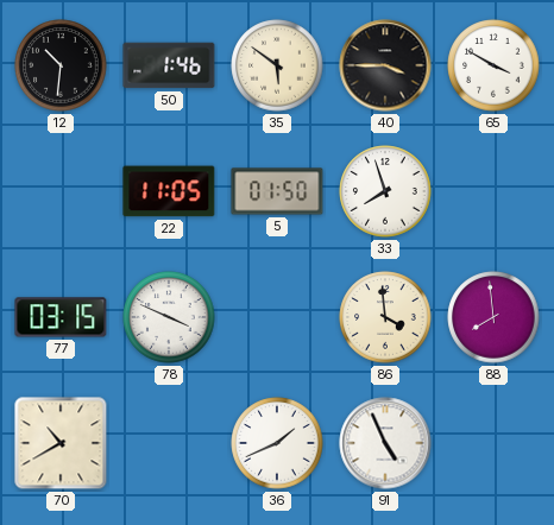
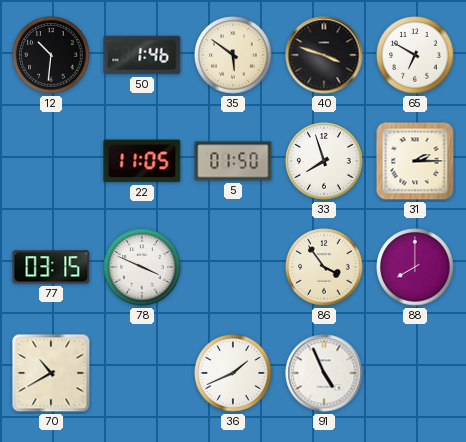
40: 3:45 -> 3:48 (324, 55)
65: 3:50 -> 6:50 (415, 55)
31: none -> 2:15 (415, 161)
86: 3:59 -> 3:54 (324, 267)
88: 7:59 -> 8:00 (415, 267)
